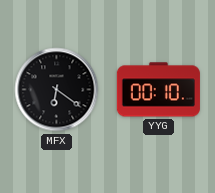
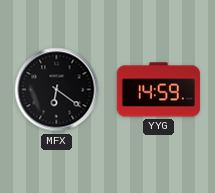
YYG: 00:10 -> 14:59 (158, 90)
